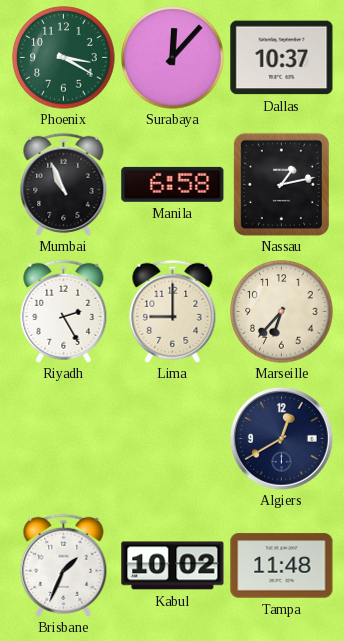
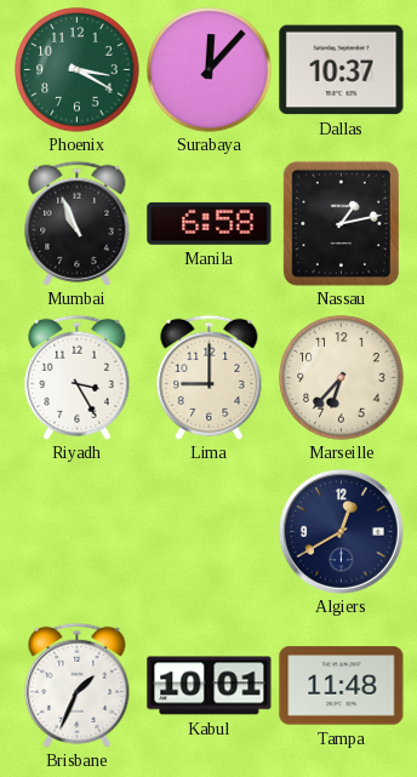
Riyadh: 2:25 -> 3:25 (78, 377)
Kabul: 10:02 -> 10:01 (210, 686)
